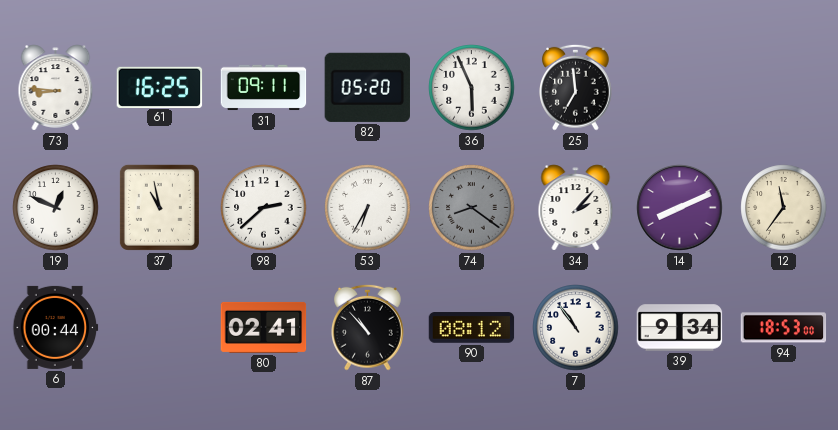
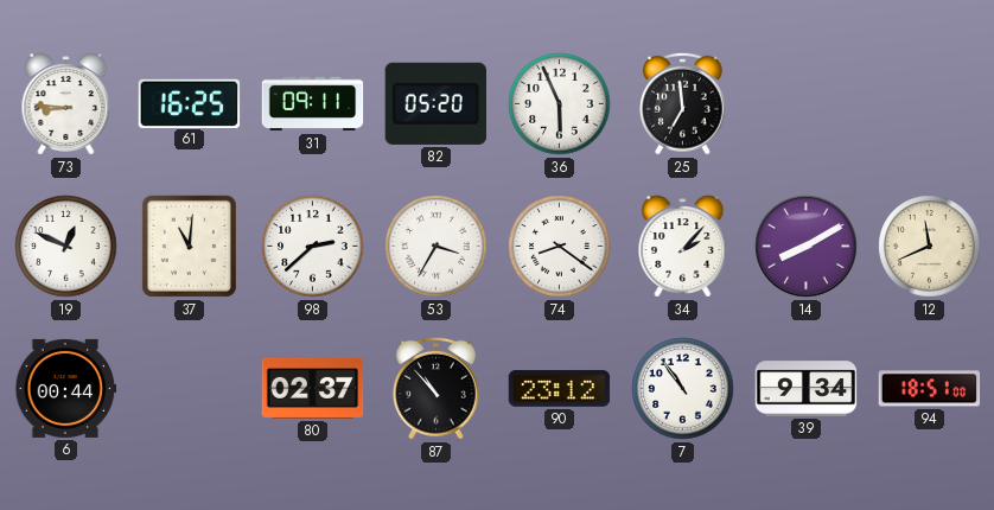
37: 10:58 -> 11:01 (189, 246)
53: 6:35 -> 3:35 (437, 247)
74 dial: grey -> white (560, 247)
14: 8:11 -> 8:10 (807, 247)
12: 11:36 -> 11:41 (930, 247)
80: 02:41 -> 02:37 (313, 388)
90: 08:12 -> 23:12 (560, 389)
94: 18:53 -> 18:51 (930, 389)
